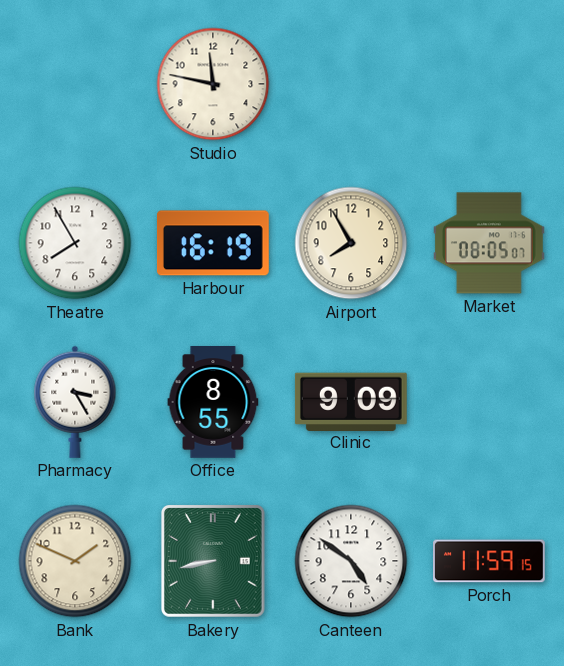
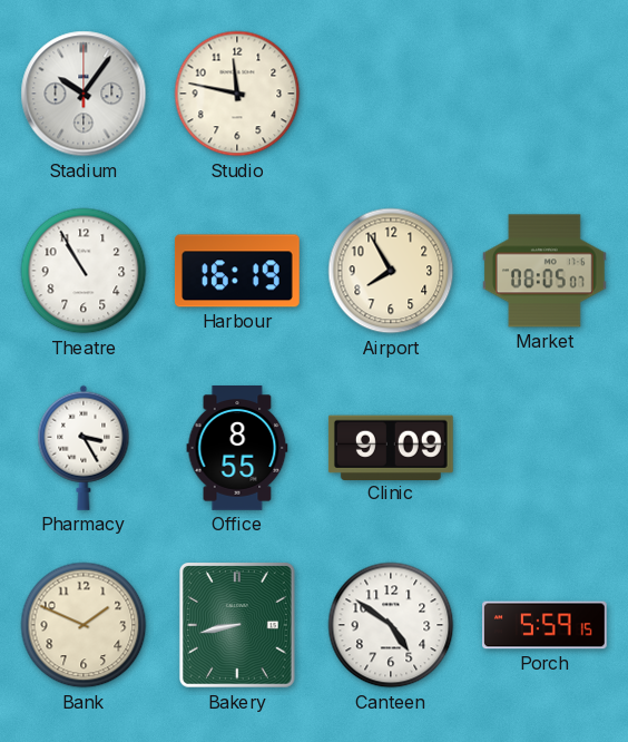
Stadium: none -> 10:06 (84, 94)
Theatre: 7:55 -> 10:55 (84, 271)
Porch: 11:59 -> 5:59 (546, 625)
